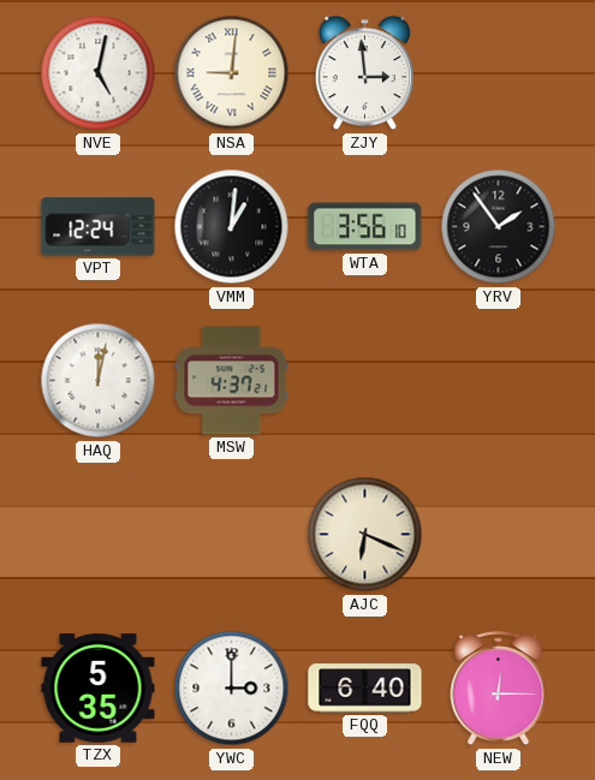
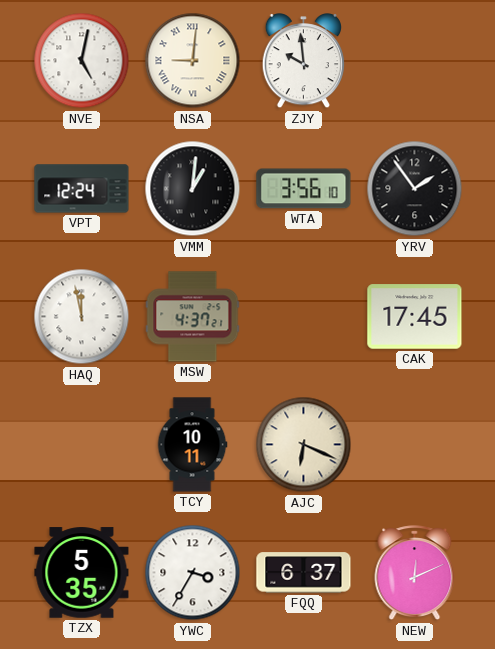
ZJY: 2:59 -> 9:59 (303, 61)
HAQ: 12:02 -> 11:58 (82, 317)
CAK: none -> 17:45 (415, 317)
TCY: none -> 10:11 (192, 445)
YWC: 3:00 -> 3:35 (193, 573)
FQQ: 6:40 -> 6:37 (304, 573)
NEW: 12:15 -> 12:11 (415, 573)
